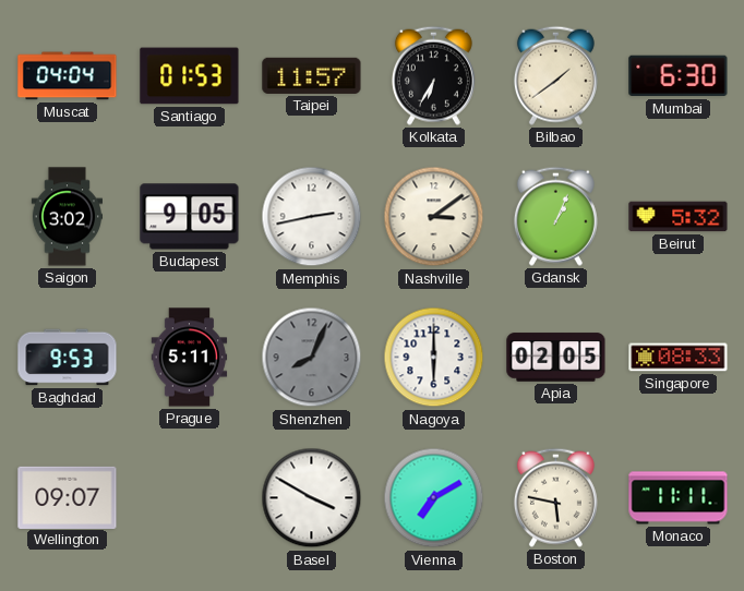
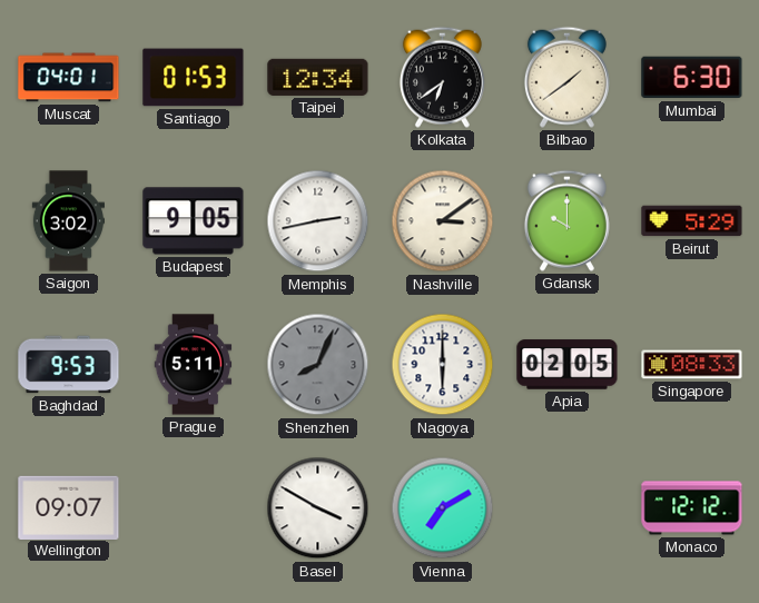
Muscat: 04:04 -> 04:01 (69, 78)
Taipei: 11:57 -> 12:34 (318, 77)
Kolkata: 6:35 -> 6:39 (442, 77)
Gdansk: 1:04 -> 10:00 (566, 220)
Beirut: 5:32 -> 5:29 (692, 221)
Boston: 5:47 -> none (555, 497)
Monaco: 11:11 -> 12:12 (692, 508)
